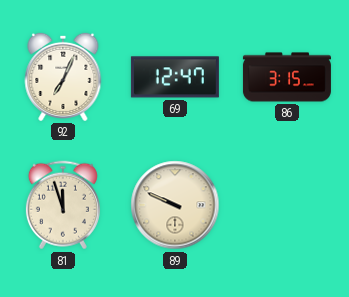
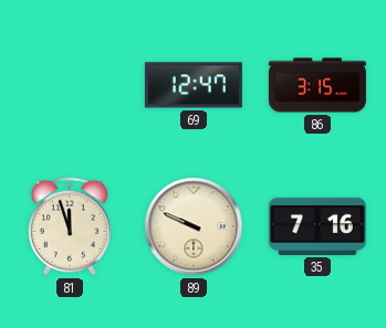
92: 7:04 -> none (63, 77)
35: none -> 7:16 (317, 226)
